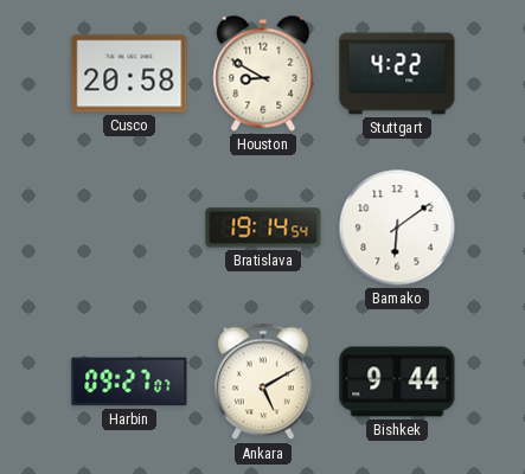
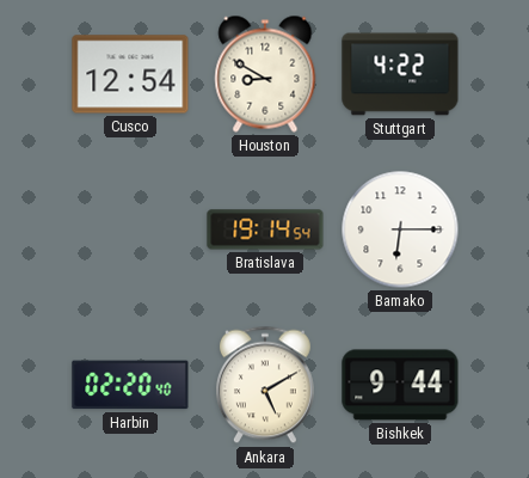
Cusco: 20:58 -> 12:54 (130, 74)
Bamako: 6:09 -> 6:15 (400, 229)
Harbin: 09:27 -> 02:20 (130, 385)
